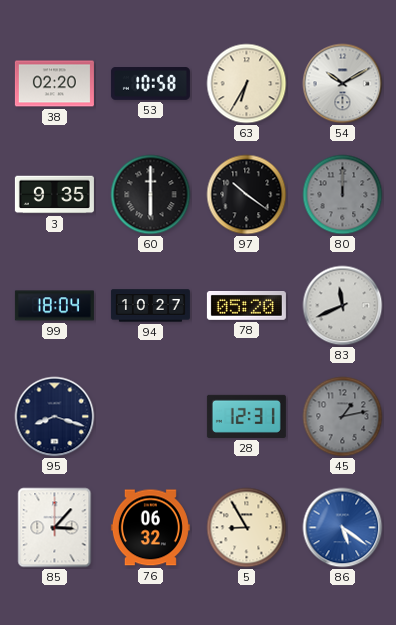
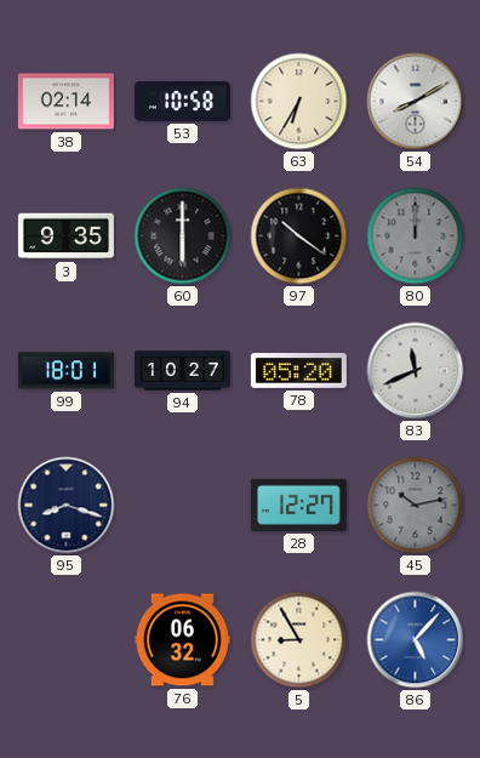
38: 02:20 -> 02:14 (65, 102)
54: 10:10 -> 8:10 (416, 102)
99: 18:04 -> 18:01 (65, 371)
28: 12:31 -> 12:27 (298, 505)
45: 1:13 -> 10:13 (416, 506)
85: 3:07 -> none (55, 528)
86: 5:21 -> 5:07 (416, 640)
